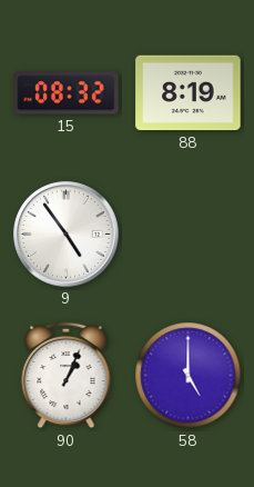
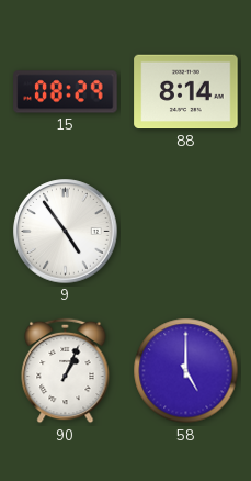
15: 08:32 -> 08:29 (66, 92)
88: 8:19 -> 8:14 (186, 92)
